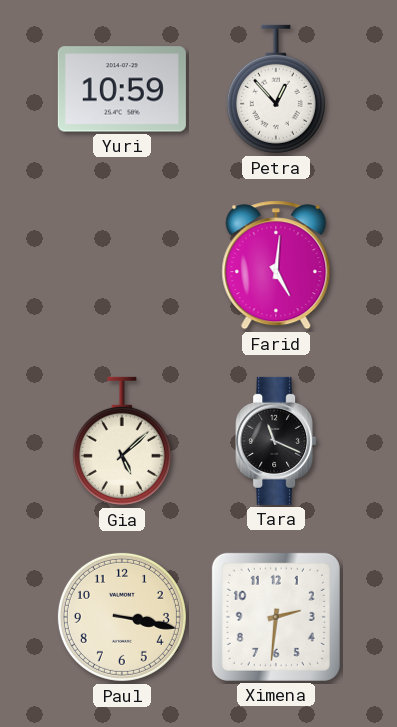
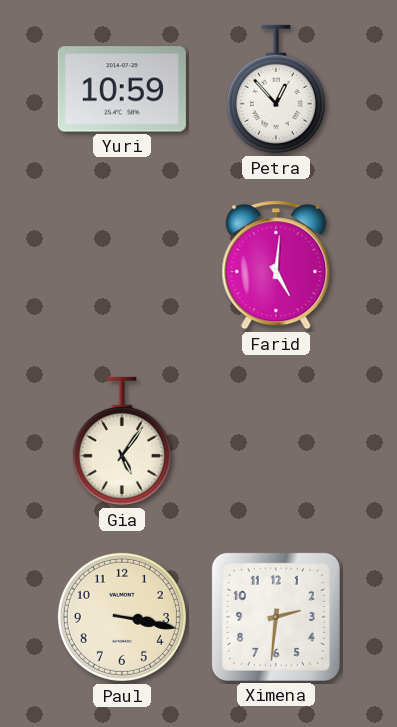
Gia: 5:08 -> 5:06 (122, 441)
Tara: 11:19 -> none (276, 441)
